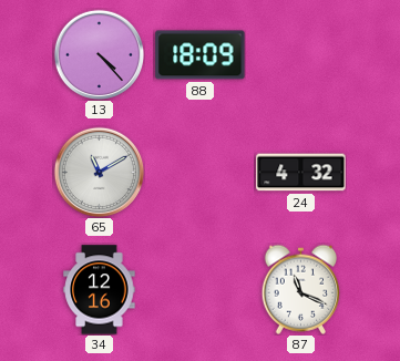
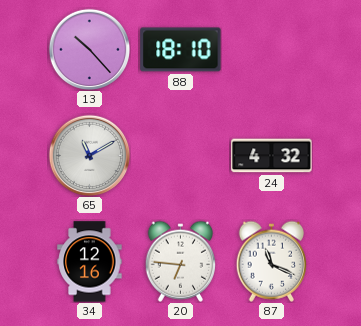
13: 4:23 -> 10:23 (89, 49)
88: 18:09 -> 18:10 (181, 50)
20: none -> 6:46 (180, 261)
